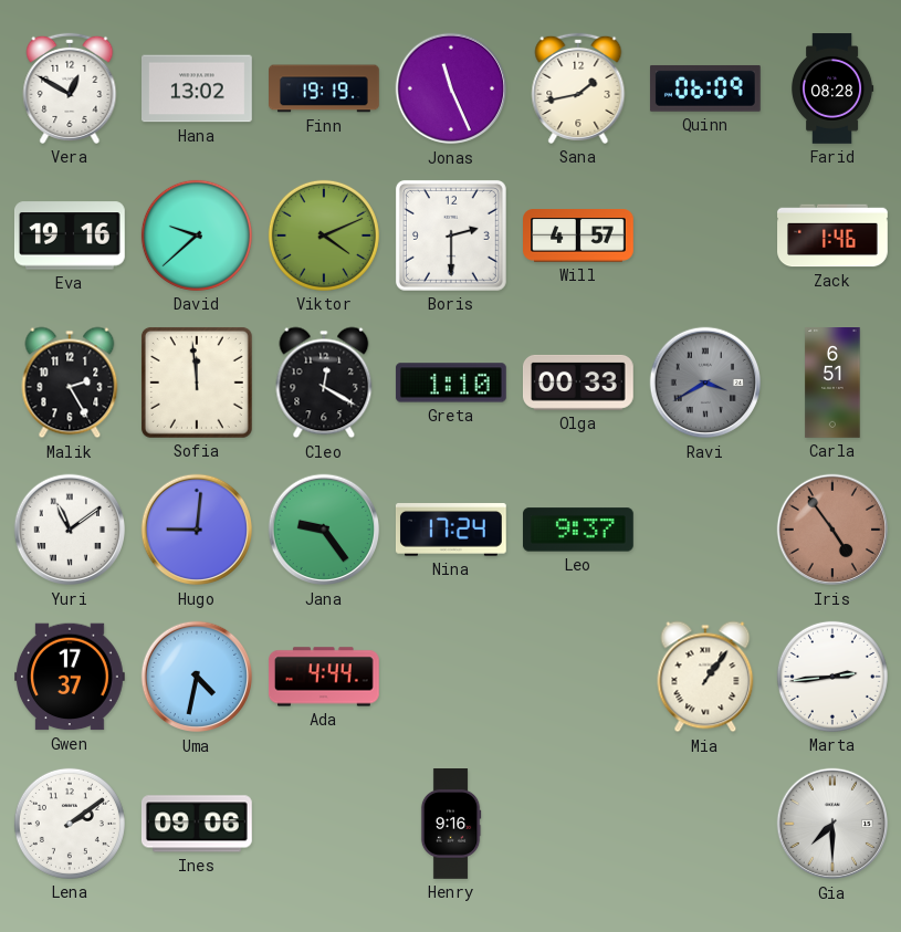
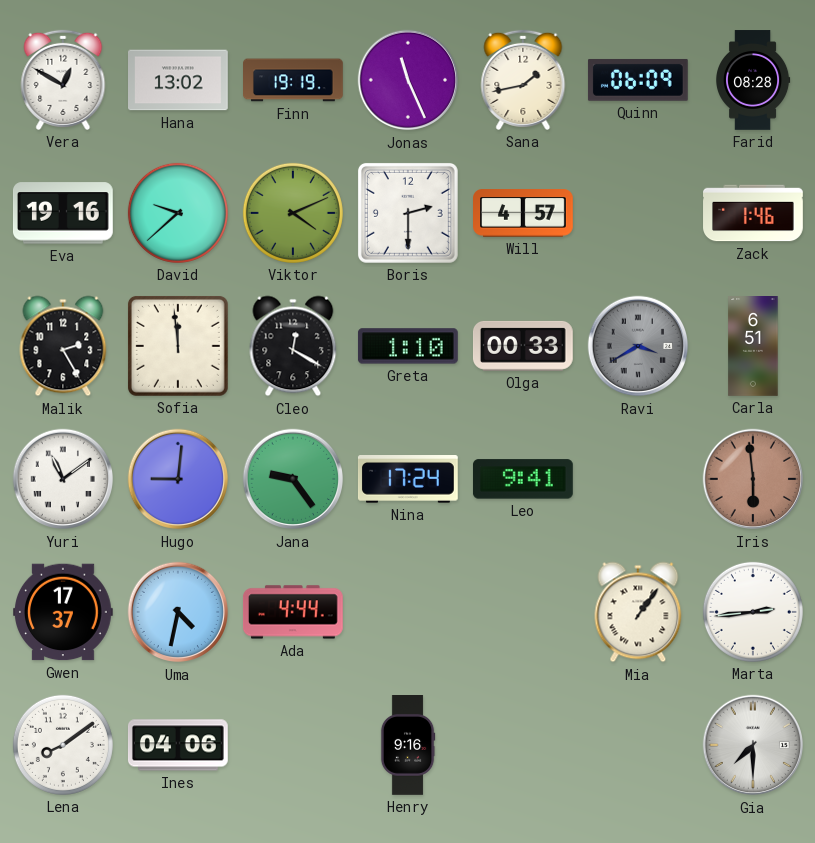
Leo: 9:37 -> 9:41 (523, 479)
Iris: 4:54 -> 5:59 (753, 479)
Lena: 2:09 -> 8:09 (63, 745)
Ines: 09:06 -> 04:06 (178, 745)
